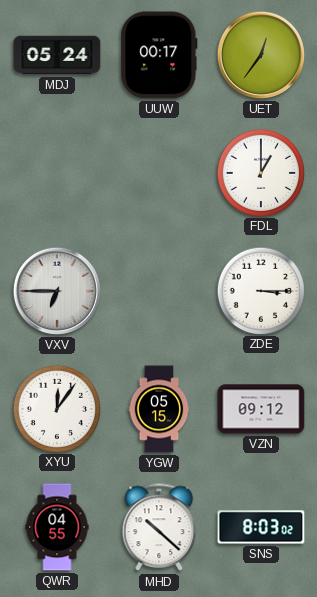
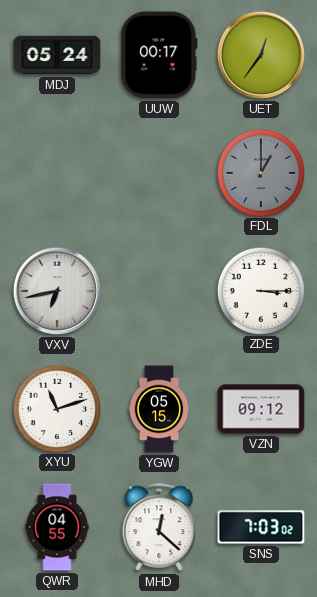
FDL dial: white -> grey (260, 172)
VXV: 6:45 -> 6:43 (57, 291)
XYU: 12:06 -> 11:12 (56, 408)
MHD: 10:22 -> 12:22 (159, 528)
SNS: 8:03 -> 7:03 (261, 527)
